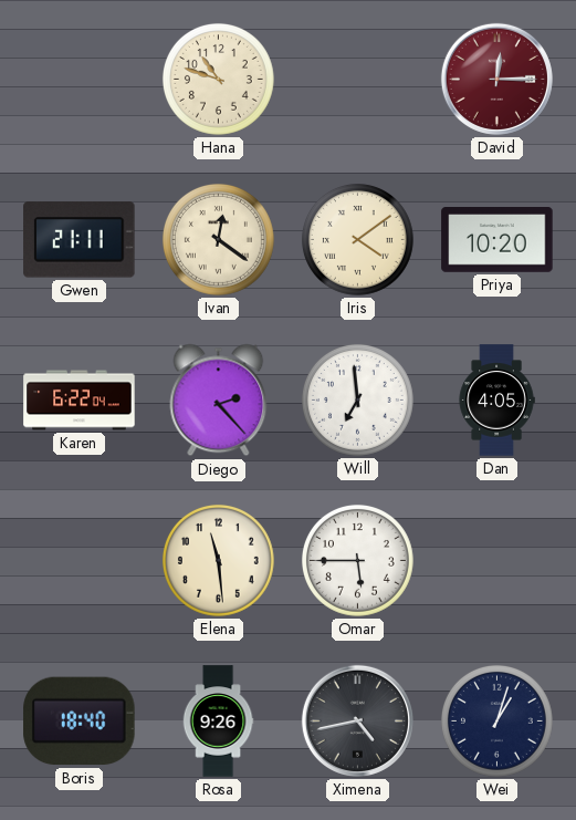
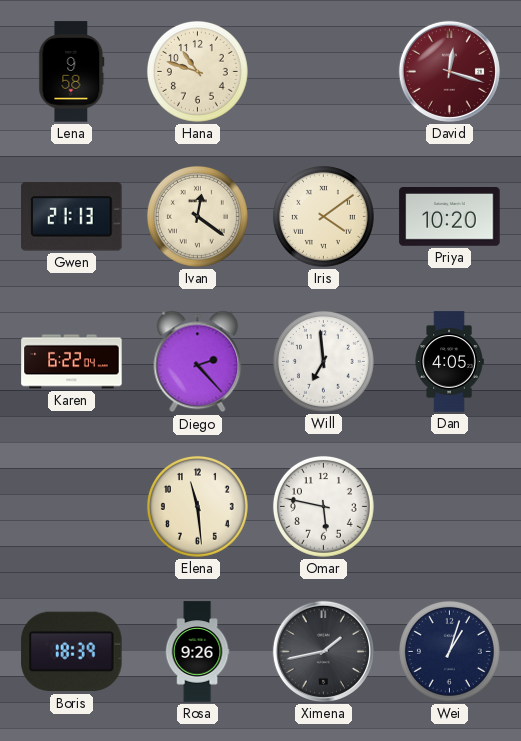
Lena: none -> 9:58 (72, 72)
David: 12:15 -> 12:18 (449, 71)
Gwen: 21:11 -> 21:13 (72, 217)
Omar: 5:45 -> 5:47 (323, 506)
Boris: 18:40 -> 18:39 (72, 652)
Ximena: 4:43 -> 1:43 (323, 651)
